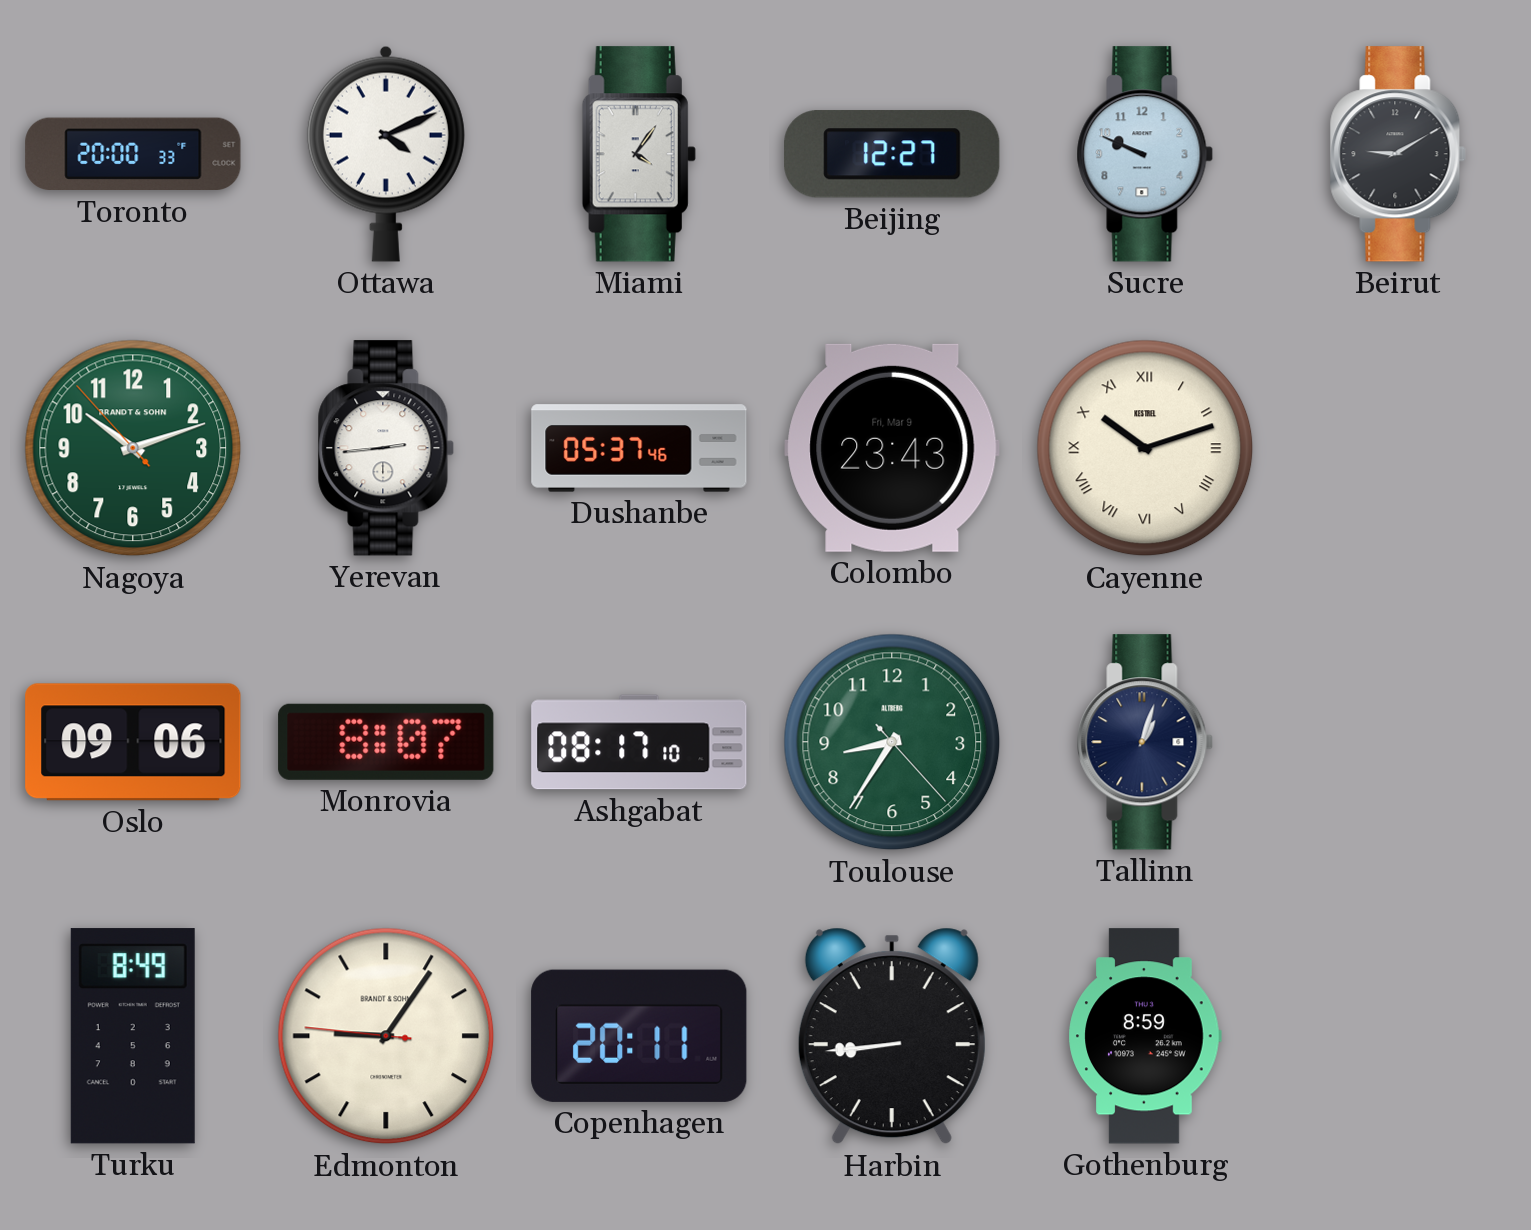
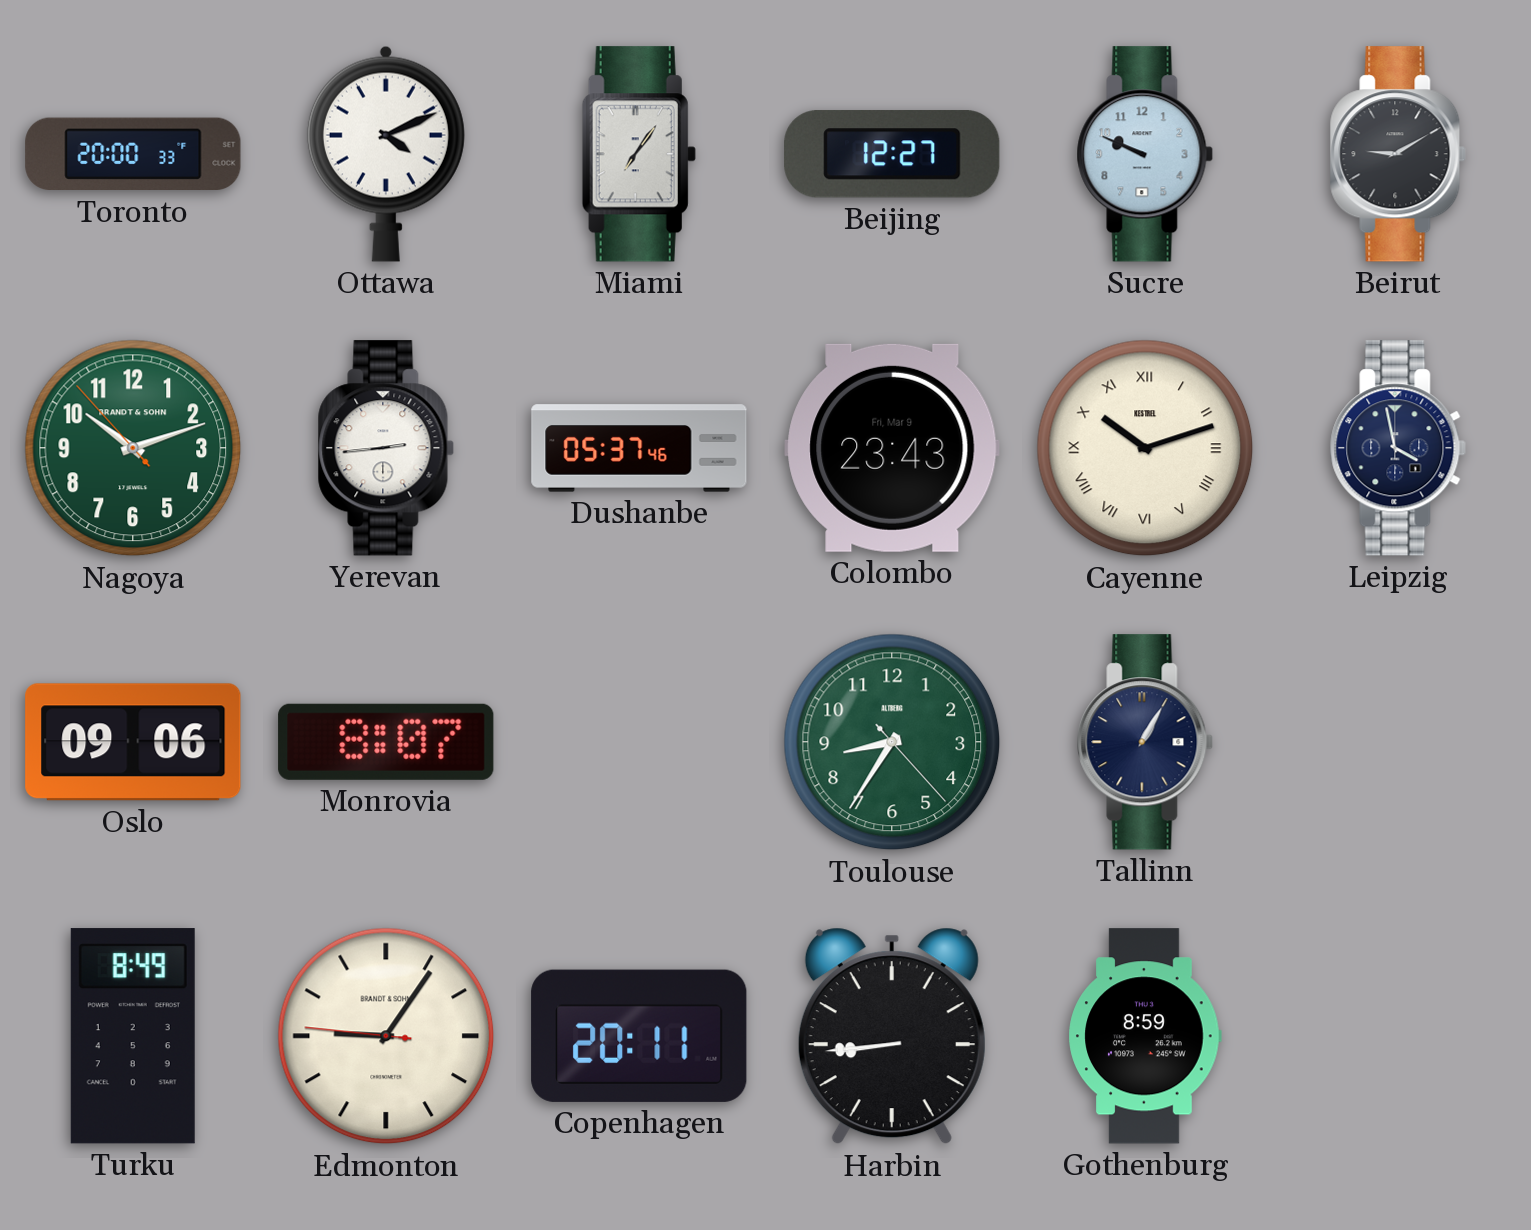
Miami: 4:06 -> 7:06 (639, 154)
Leipzig: none -> 3:58 (1398, 448)
Ashgabat: 08:17 -> none (639, 742)
Tallinn: 1:03 -> 1:05 (1145, 742)
